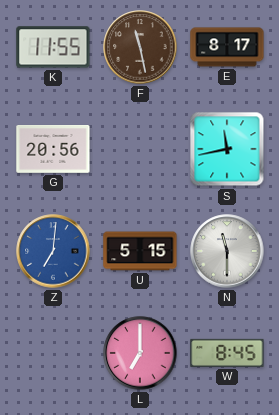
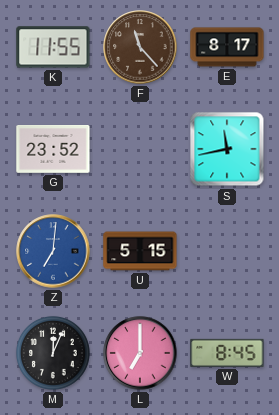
F: 11:28 -> 11:23 (140, 47)
G: 20:56 -> 23:52 (53, 150)
N: 11:30 -> none (227, 251)
M: none -> 12:04 (53, 353)
